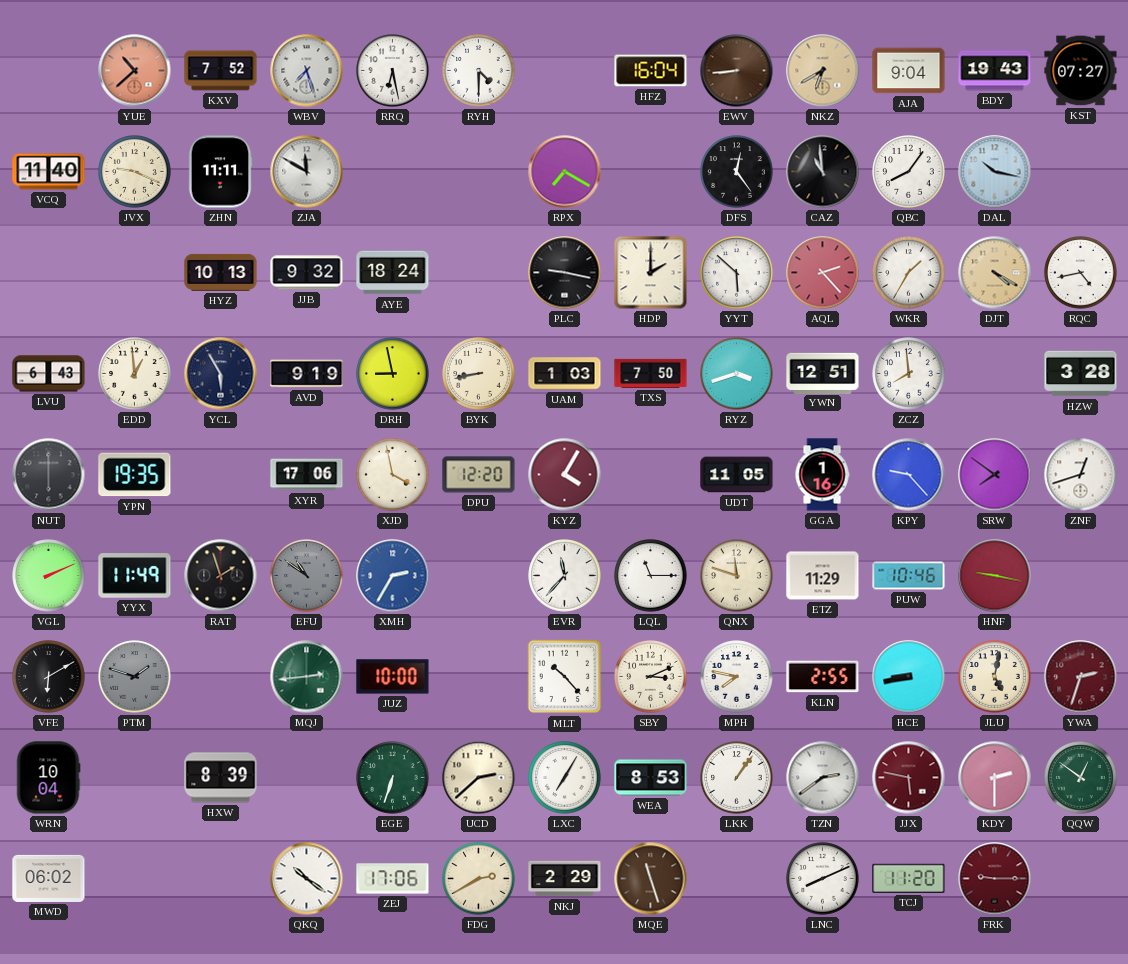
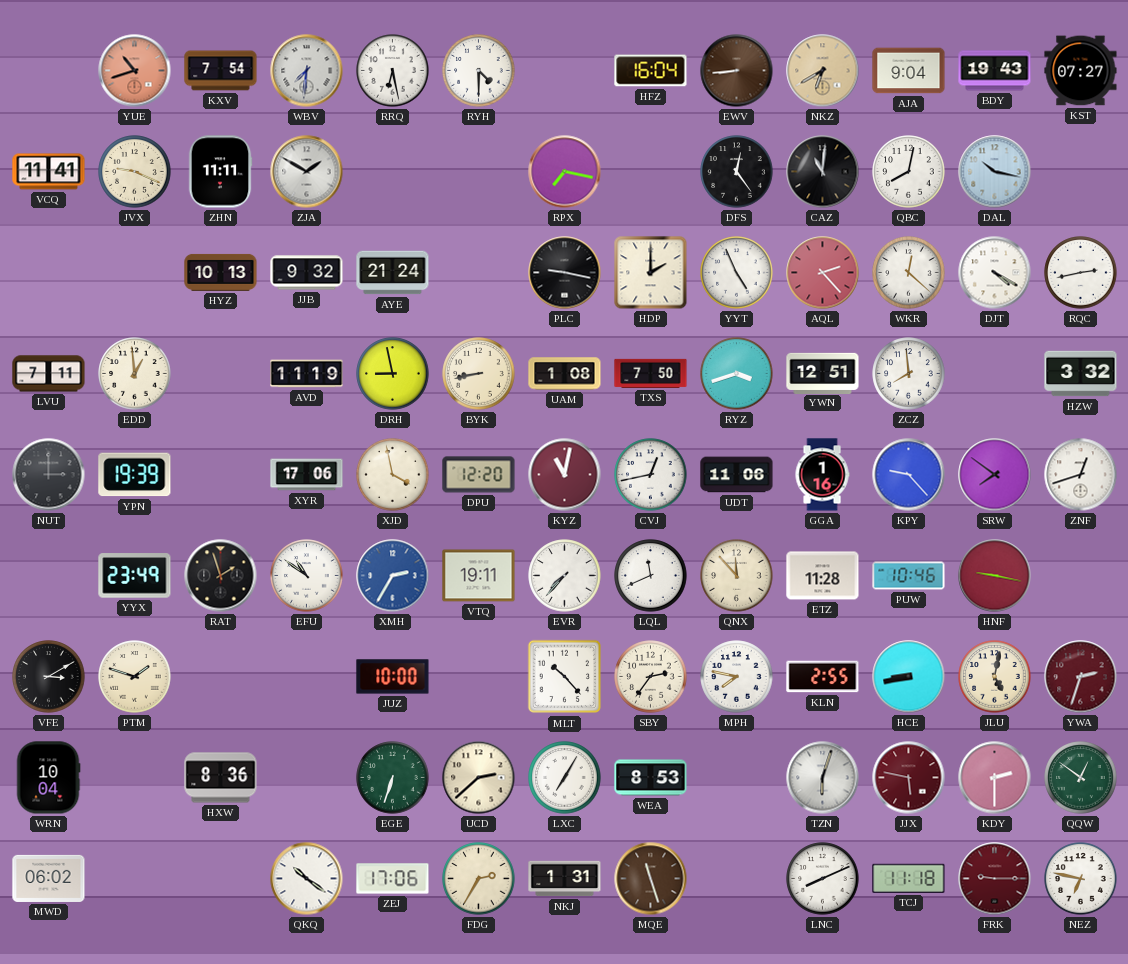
YUE: 10:38 -> 10:42 (135, 71)
KXV: 7:52 -> 7:54 (221, 71)
WBV: 7:27 -> 7:31 (307, 71)
VCQ: 11:40 -> 11:41 (49, 172)
ZJA: 11:50 -> 1:50 (307, 172)
RPX: 7:20 -> 7:17 (565, 172)
CAZ: 10:59 -> 11:01 (823, 172)
QBC: 8:06 -> 8:02 (909, 172)
AYE: 18:24 -> 21:24 (393, 273)
YYT: 5:52 -> 4:56 (737, 273)
WKR: 1:35 -> 12:22 (909, 273)
DJT dial: champagne -> white (995, 273)
RQC: 4:43 -> 2:43 (1081, 273)
LVU: 6:43 -> 7:11 (49, 374)
YCL: 5:55 -> none (221, 374)
AVD: 9:19 -> 11:19 (307, 374)
UAM: 1:03 -> 1:08 (565, 374)
HZW: 3:28 -> 3:32 (1081, 374)
NUT: 6:00 -> 3:00 (49, 475)
YPN: 19:35 -> 19:39 (135, 475)
KYZ: 4:05 -> 11:02 (565, 475)
CVJ: none -> 12:43 (651, 475)
UDT: 11:05 -> 11:06 (737, 475)
VGL: 2:11 -> none (49, 576)
YYX: 11:49 -> 23:49 (135, 576)
EFU dial: grey -> white (307, 576)
VTQ: none -> 19:11 (479, 576)
EVR: 11:37 -> 7:37 (565, 576)
LQL: 11:15 -> 11:41 (651, 576)
QNX: 11:48 -> 11:53 (737, 576)
ETZ: 11:29 -> 11:28 (823, 576)
VFE: 6:10 -> 3:10 (49, 677)
PTM dial: grey -> cream (135, 677)
MQJ: 2:44 -> none (307, 677)
SBY: 3:11 -> 2:36 (651, 677)
HXW: 8:39 -> 8:36 (221, 778)
LKK: 1:06 -> none (737, 778)
TZN: 2:39 -> 6:03 (823, 778)
FDG: 2:40 -> 2:35 (479, 879)
NKJ: 2:29 -> 1:31 (565, 879)
TCJ: 11:20 -> 11:18 (909, 878)
NEZ: none -> 6:47 (1081, 879)
